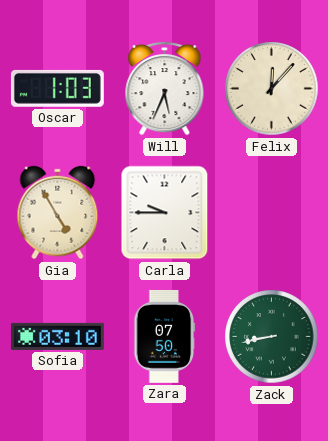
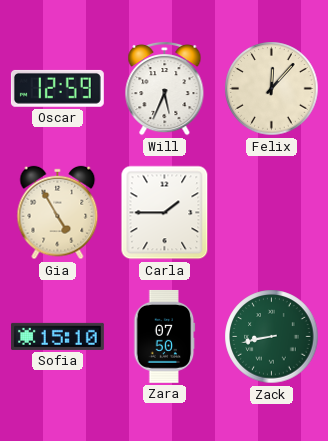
Oscar: 1:03 -> 12:59 (57, 88)
Carla: 9:45 -> 1:45 (165, 213)
Sofia: 03:10 -> 15:10 (57, 336)
